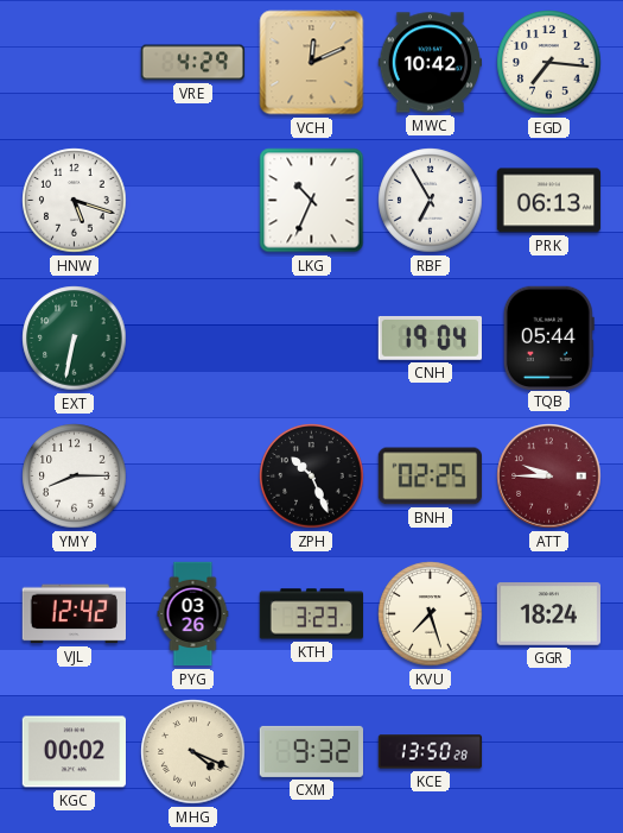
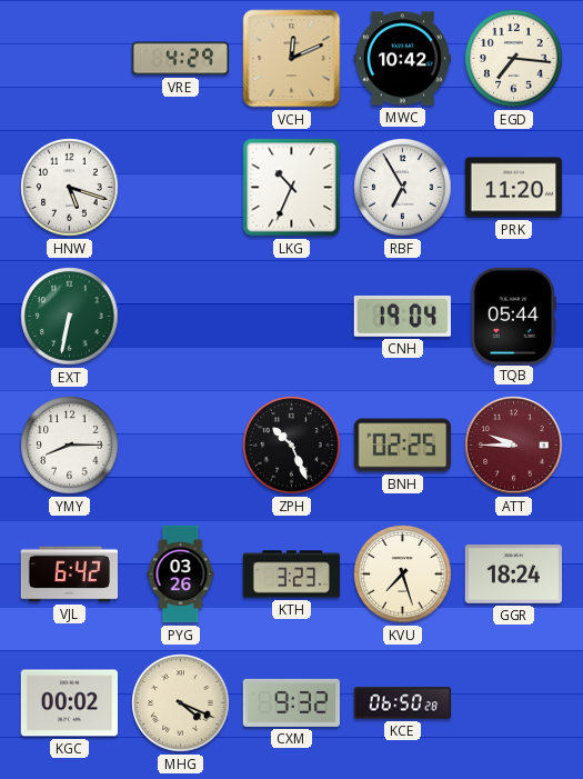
PRK: 06:13 -> 11:20 (514, 188)
VJL: 12:42 -> 6:42 (69, 575)
KCE: 13:50 -> 06:50 (403, 703)
